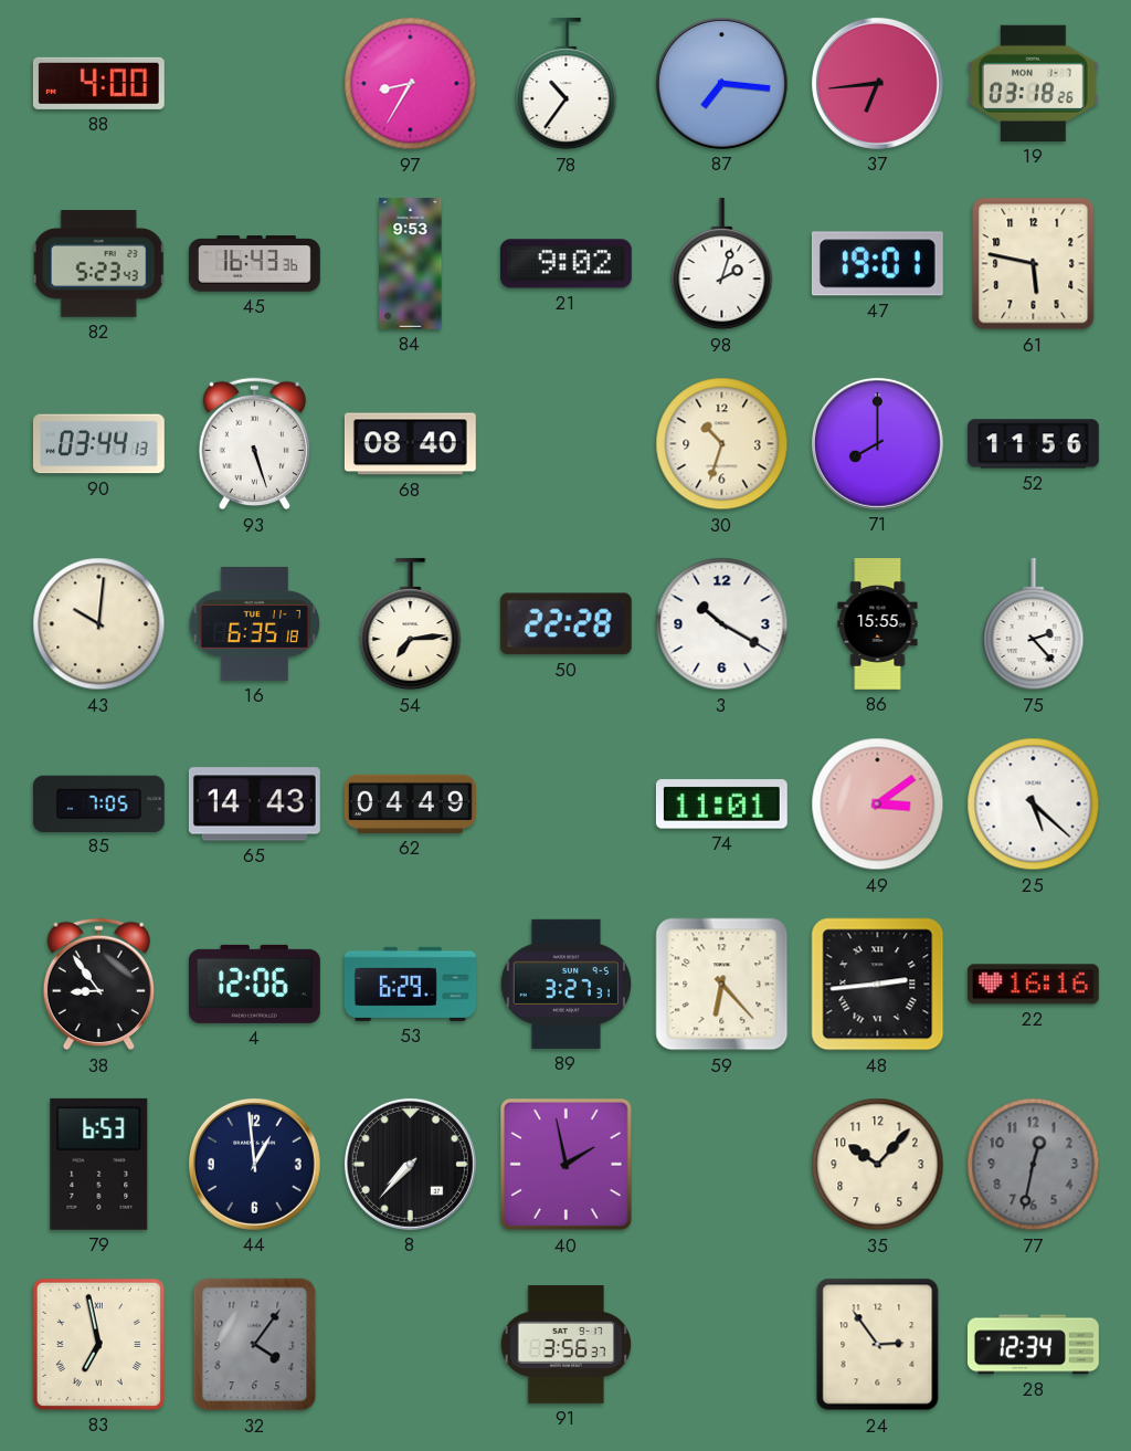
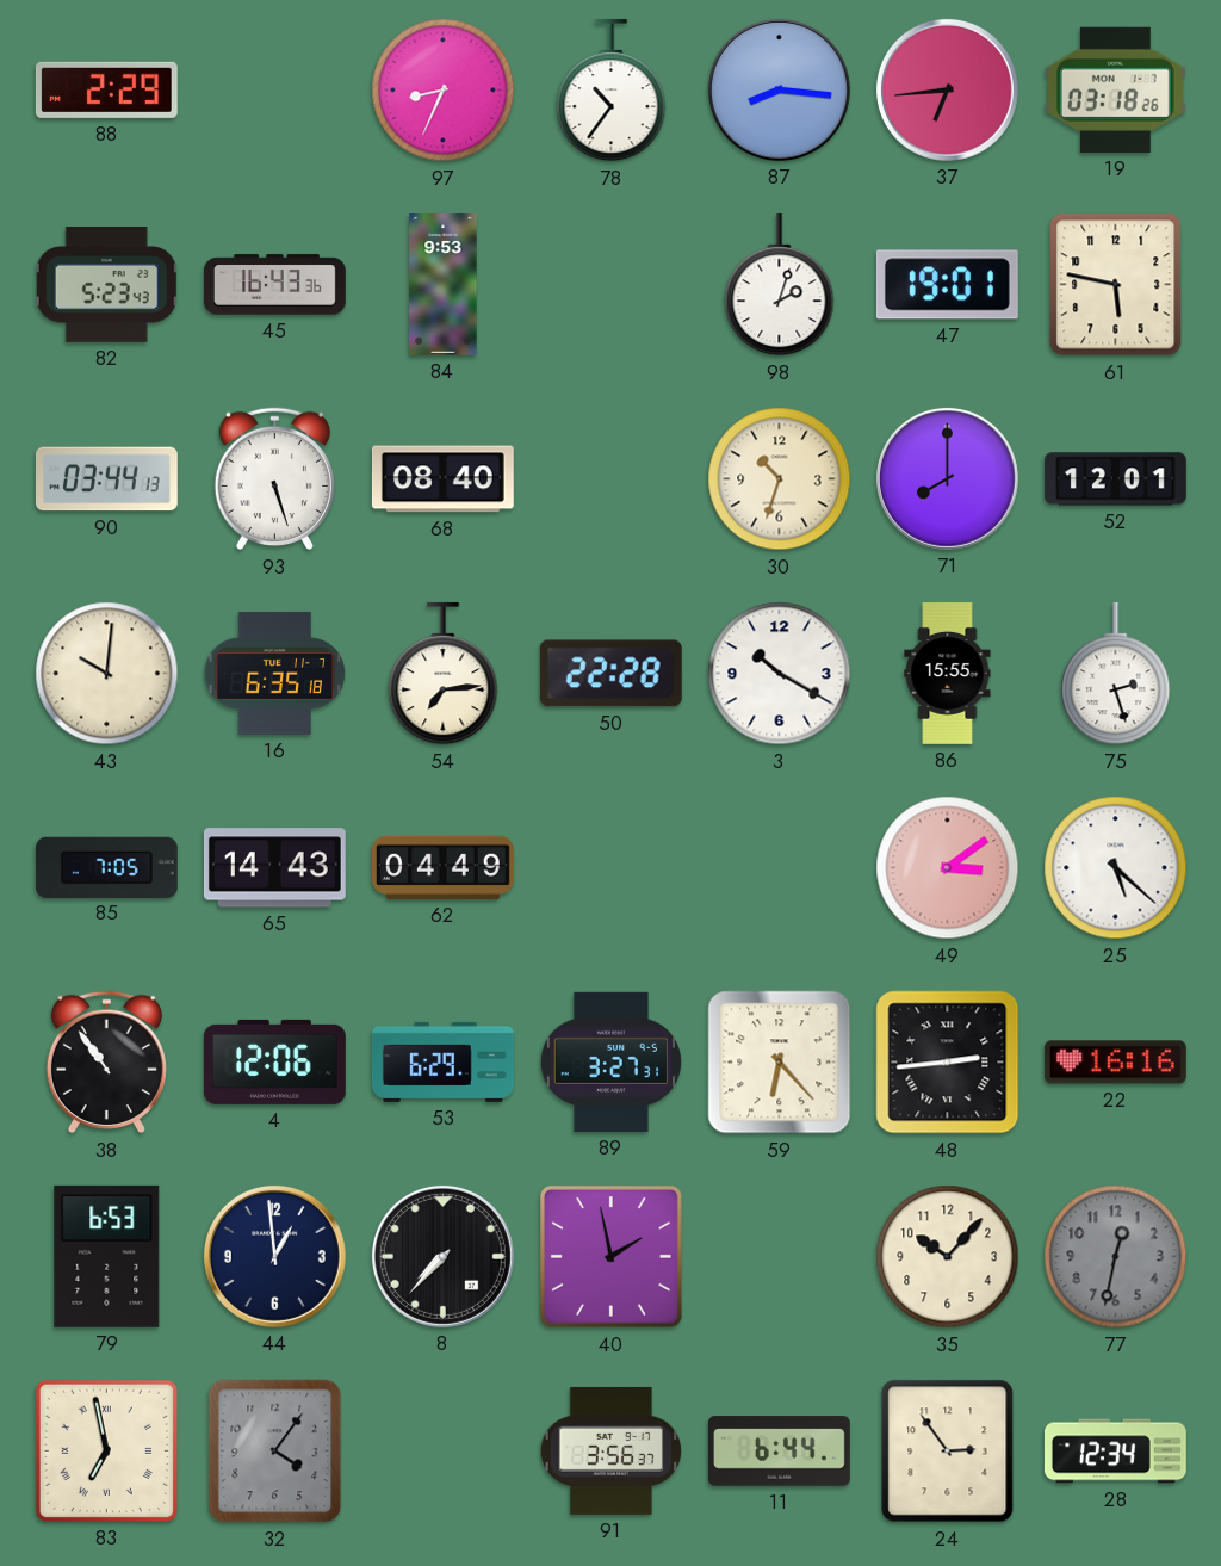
88: 4:00 -> 2:29 (106, 89)
97: 8:35 -> 8:34 (444, 91)
87: 7:16 -> 8:16 (779, 89)
21: 9:02 -> none (565, 264)
52: 11:56 -> 12:01 (1115, 479)
75: 2:23 -> 2:27 (1116, 674)
74: 11:01 -> none (721, 805)
38: 8:54 -> 10:54 (106, 1063)
11: none -> 6:44 (780, 1452)
